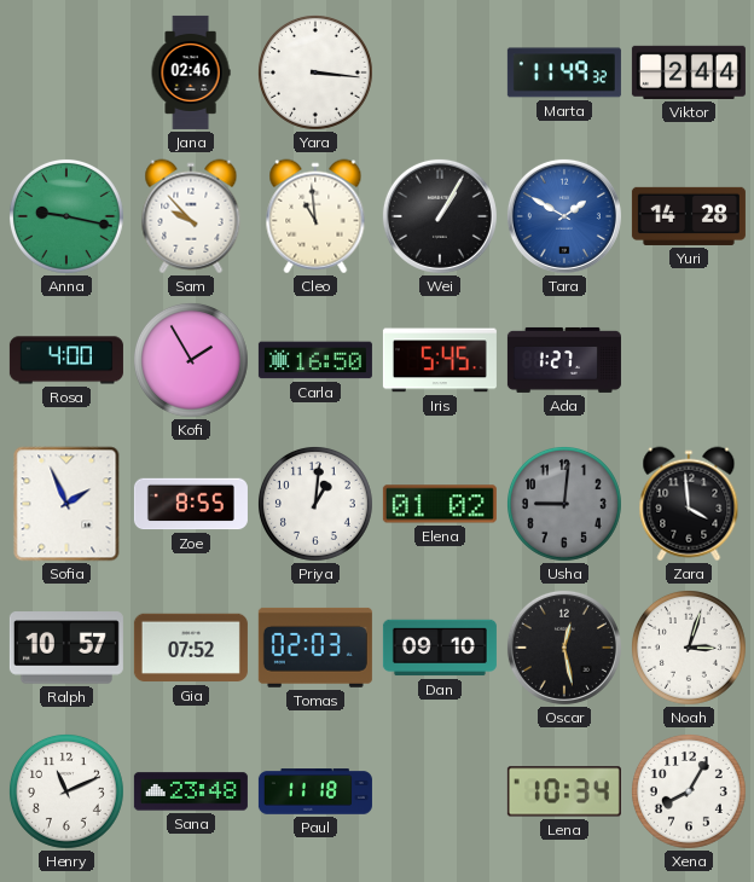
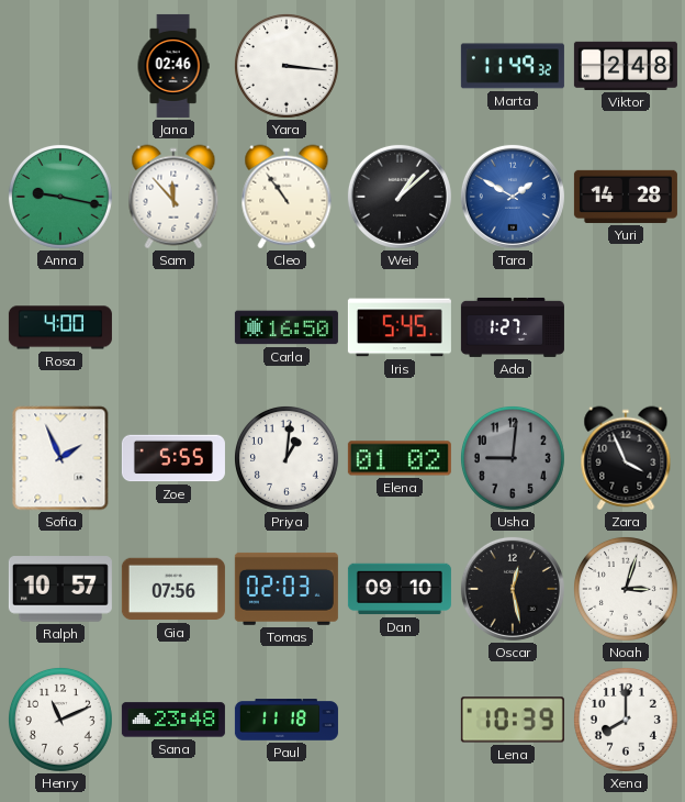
Viktor: 2:44 -> 2:48 (626, 66)
Sam: 9:53 -> 11:53 (173, 197)
Cleo: 10:59 -> 10:54 (287, 197)
Wei: 1:05 -> 1:08 (400, 197)
Kofi: 1:55 -> none (191, 360)
Zoe: 8:55 -> 5:55 (173, 458)
Zara: 3:59 -> 3:56 (626, 458)
Gia: 07:52 -> 07:56 (173, 589)
Lena: 10:34 -> 10:39 (513, 720)
Xena: 8:05 -> 8:00 (626, 720)
